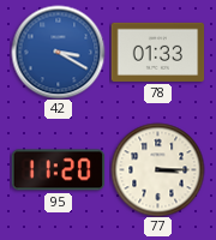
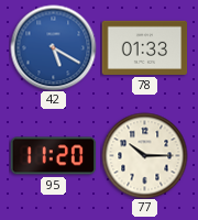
42: 3:20 -> 5:20 (53, 47)
77: 3:15 -> 10:15 (144, 155)
